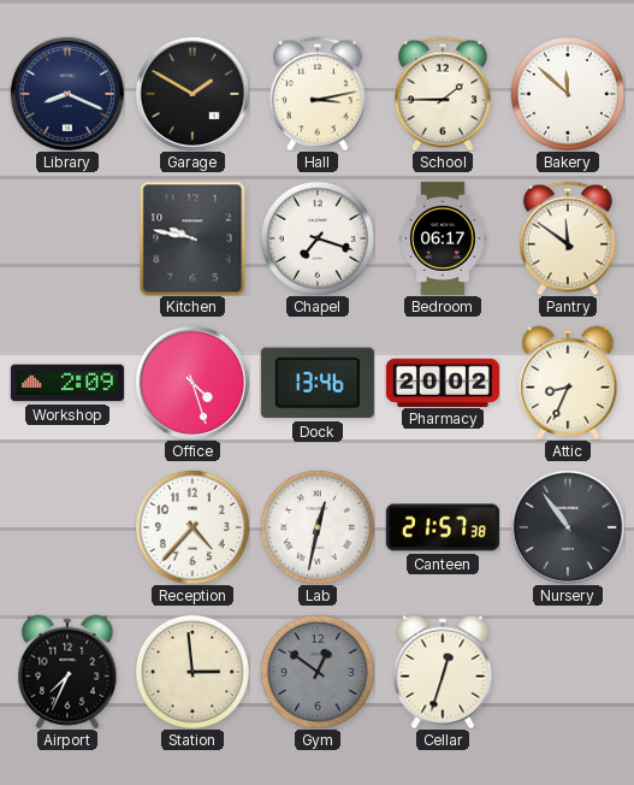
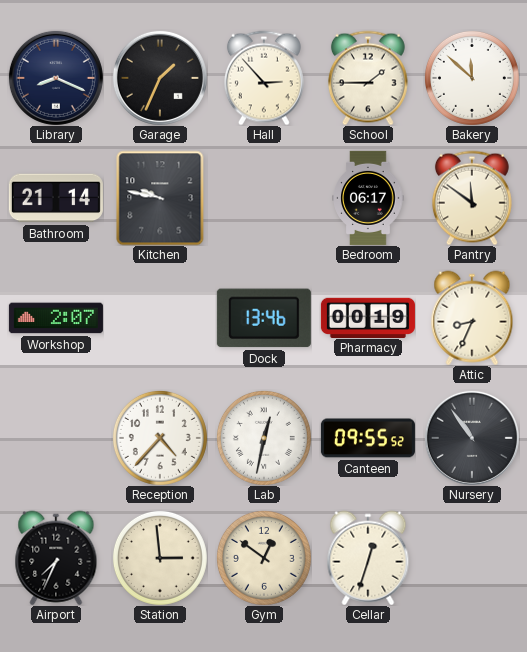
Garage: 1:50 -> 1:34 (160, 78)
Hall: 3:13 -> 2:53 (264, 78)
Bathroom: none -> 21:14 (56, 198)
Chapel: 7:18 -> none (318, 238)
Workshop: 2:09 -> 2:07 (56, 318)
Office: 4:27 -> none (192, 383)
Pharmacy: 20:02 -> 00:19 (368, 317)
Canteen: 21:57 -> 09:55 (368, 438)
Gym dial: grey -> cream (264, 558)
